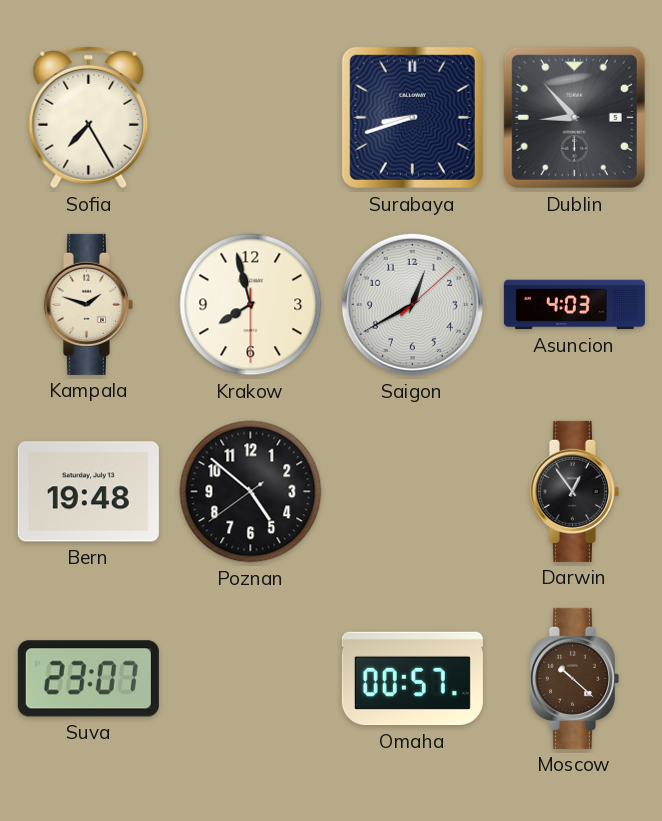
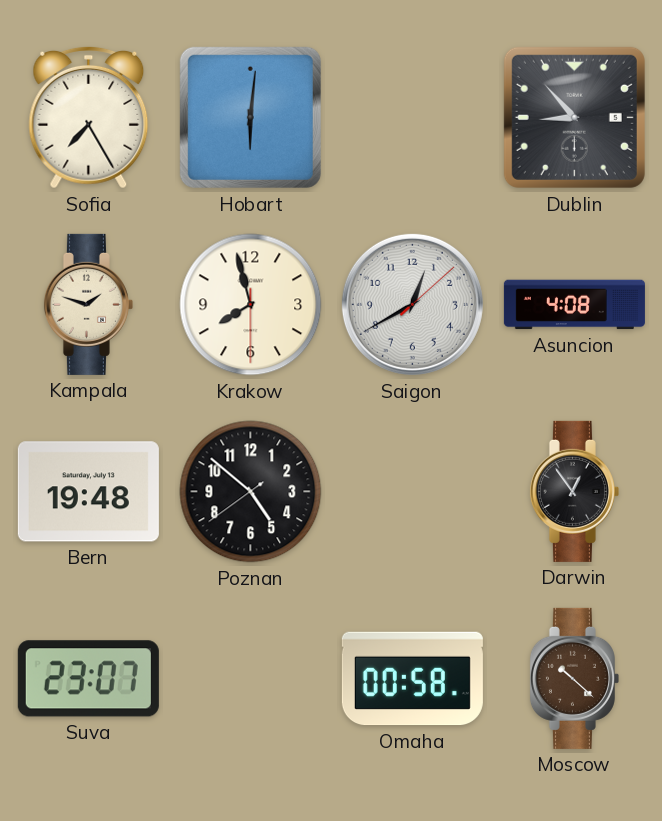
Hobart: none -> 6:01 (250, 117)
Surabaya: 8:42 -> none (412, 117)
Asuncion: 4:03 -> 4:08 (574, 305)
Omaha: 00:57 -> 00:58 (412, 679)
